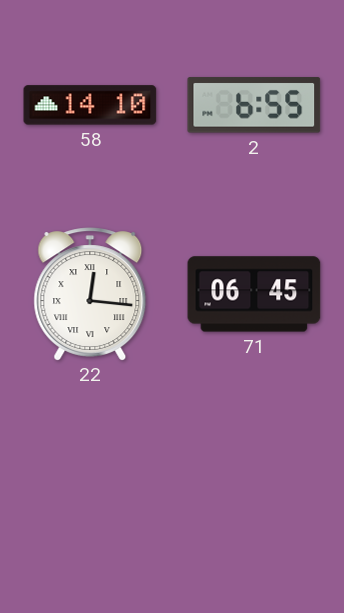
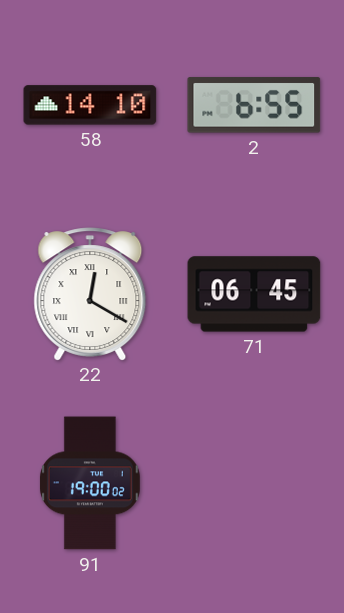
22: 12:16 -> 12:20 (90, 294)
91: none -> 19:00 (90, 483)
